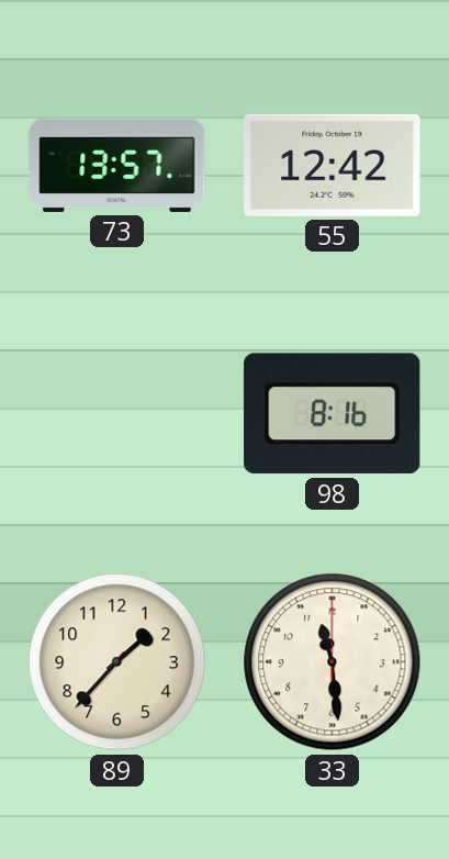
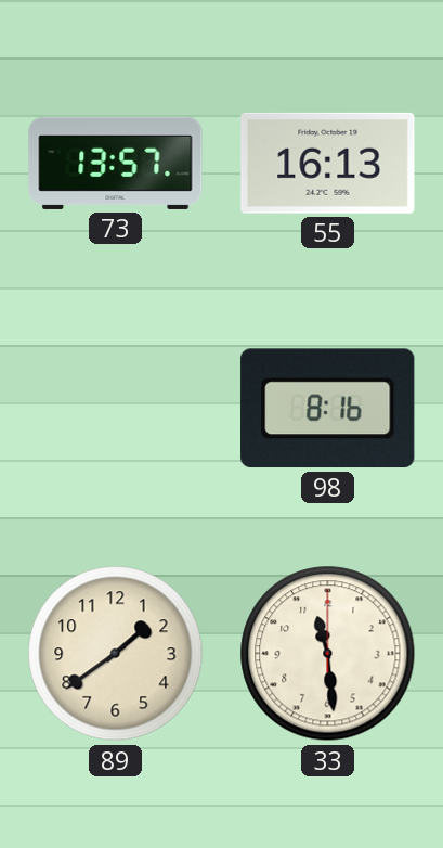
55: 12:42 -> 16:13 (328, 163)
89: 1:37 -> 1:39 (116, 654)
